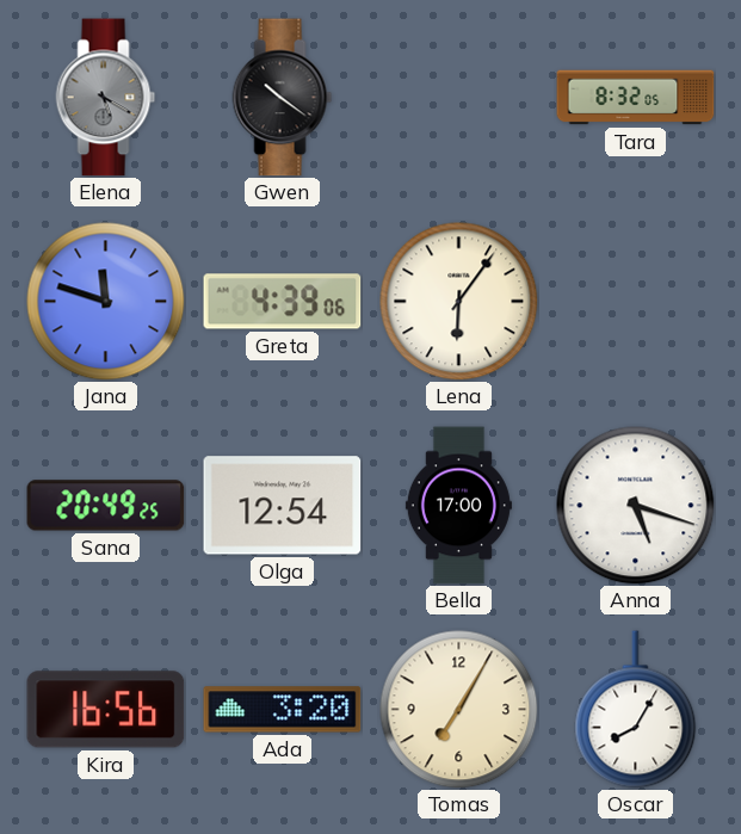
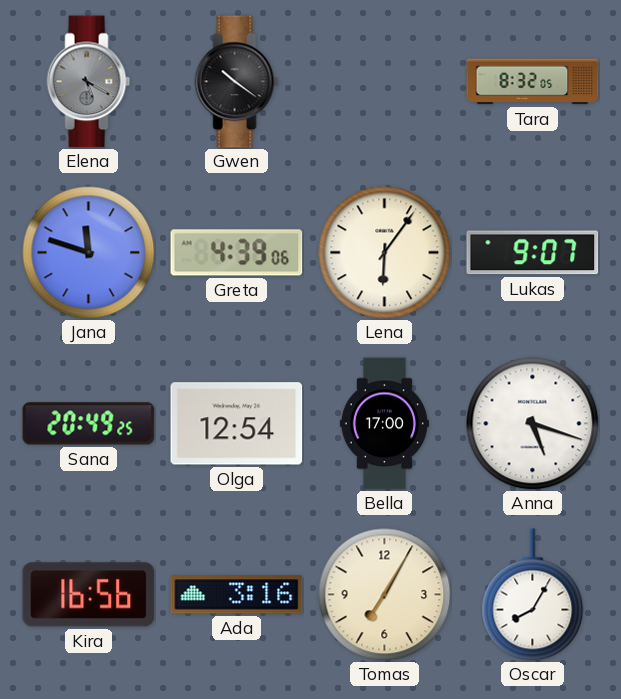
Lukas: none -> 9:07 (533, 253)
Ada: 3:20 -> 3:16 (237, 595)
